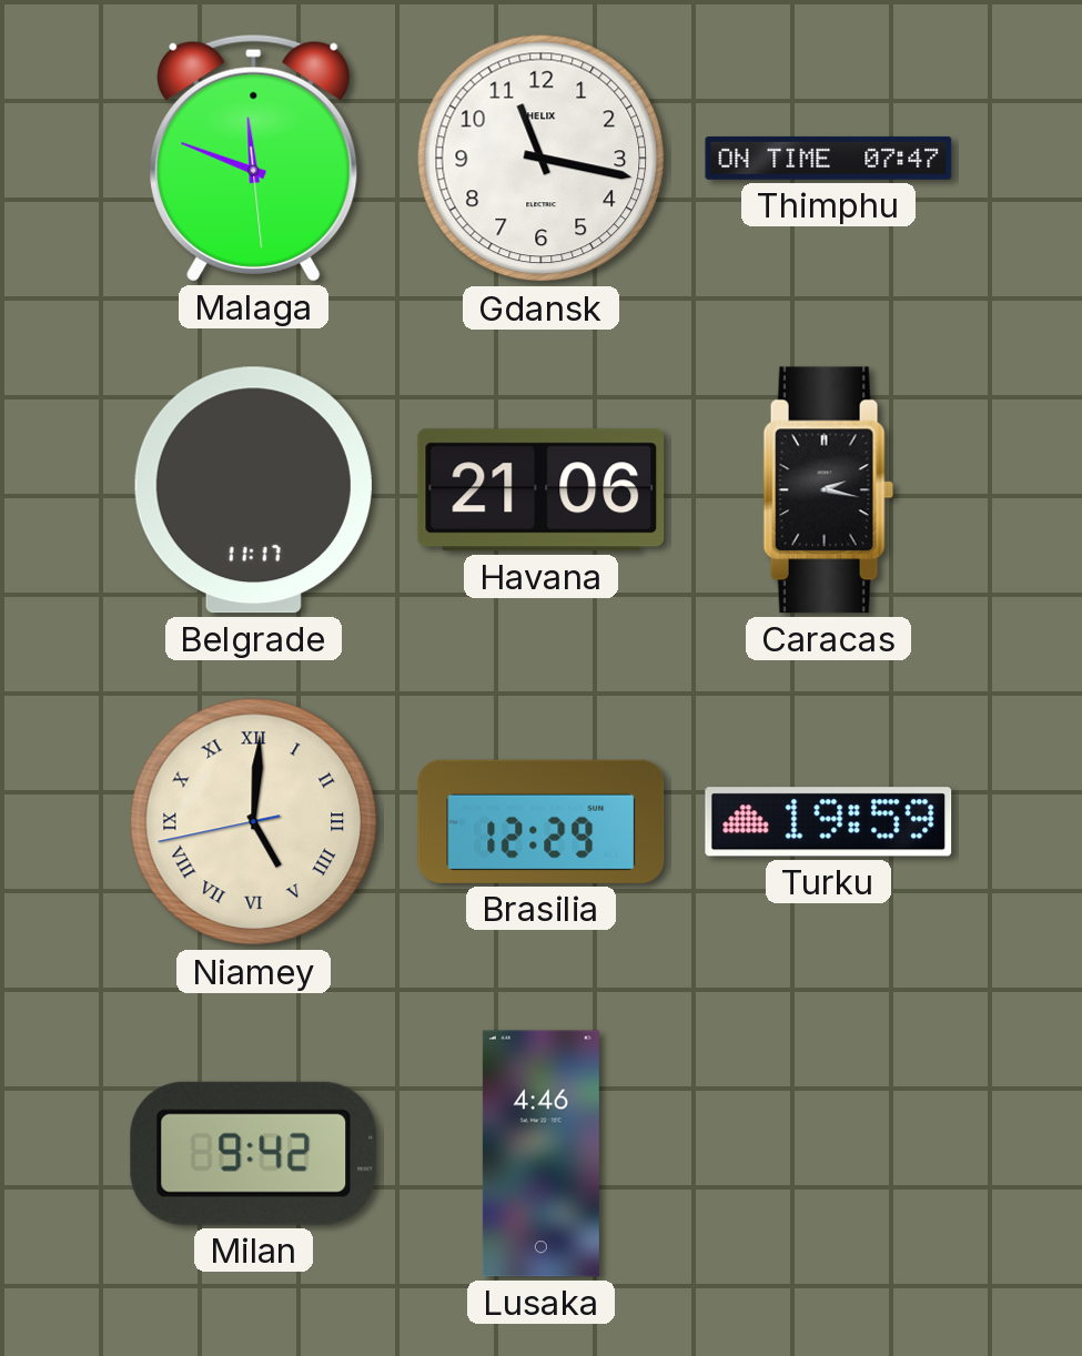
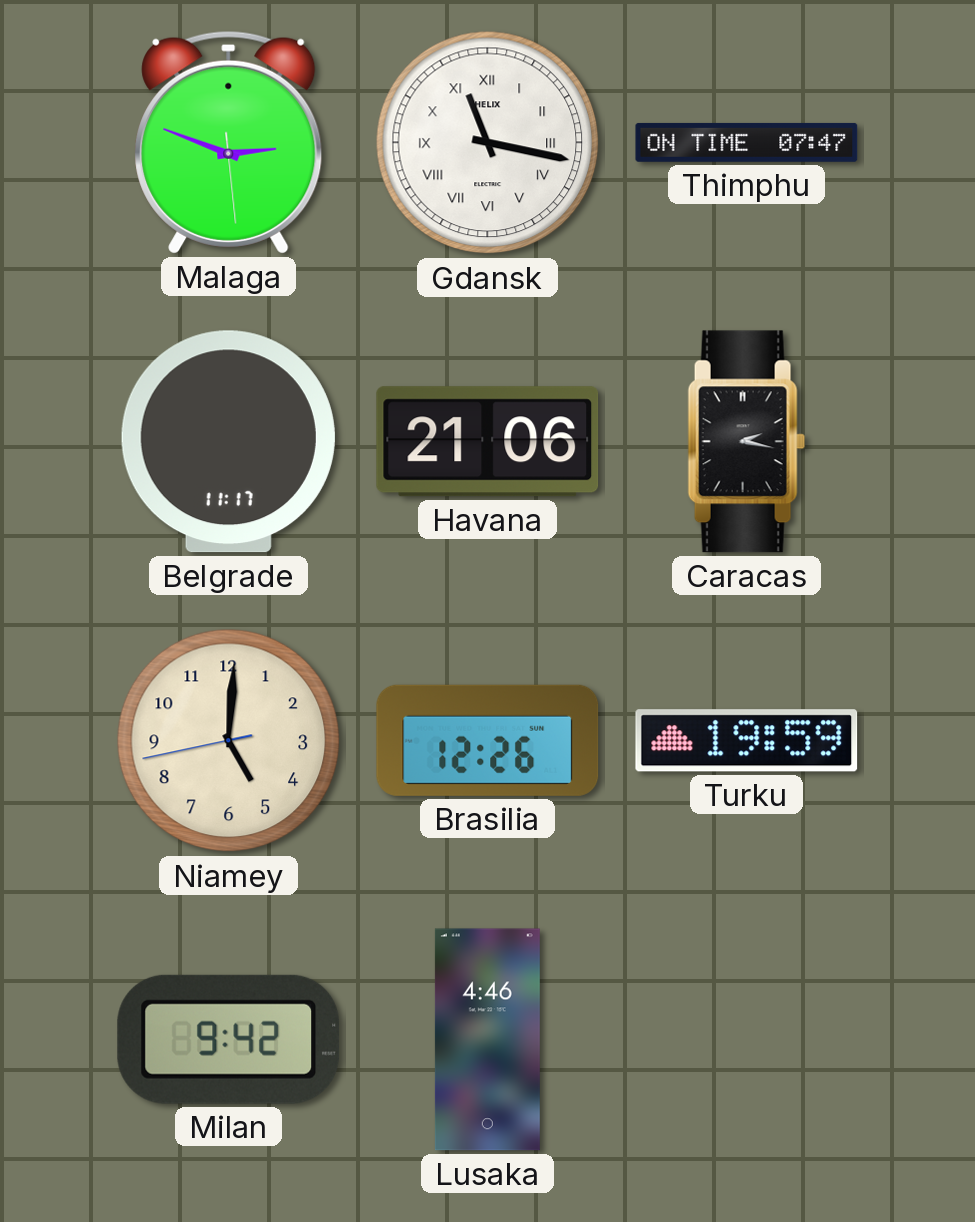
Malaga: 11:48 -> 2:48 (229, 142)
Gdansk numerals: Arabic -> Roman (488, 143)
Niamey numerals: Roman -> Arabic (229, 741)
Brasilia: 12:29 -> 12:26 (488, 740)
